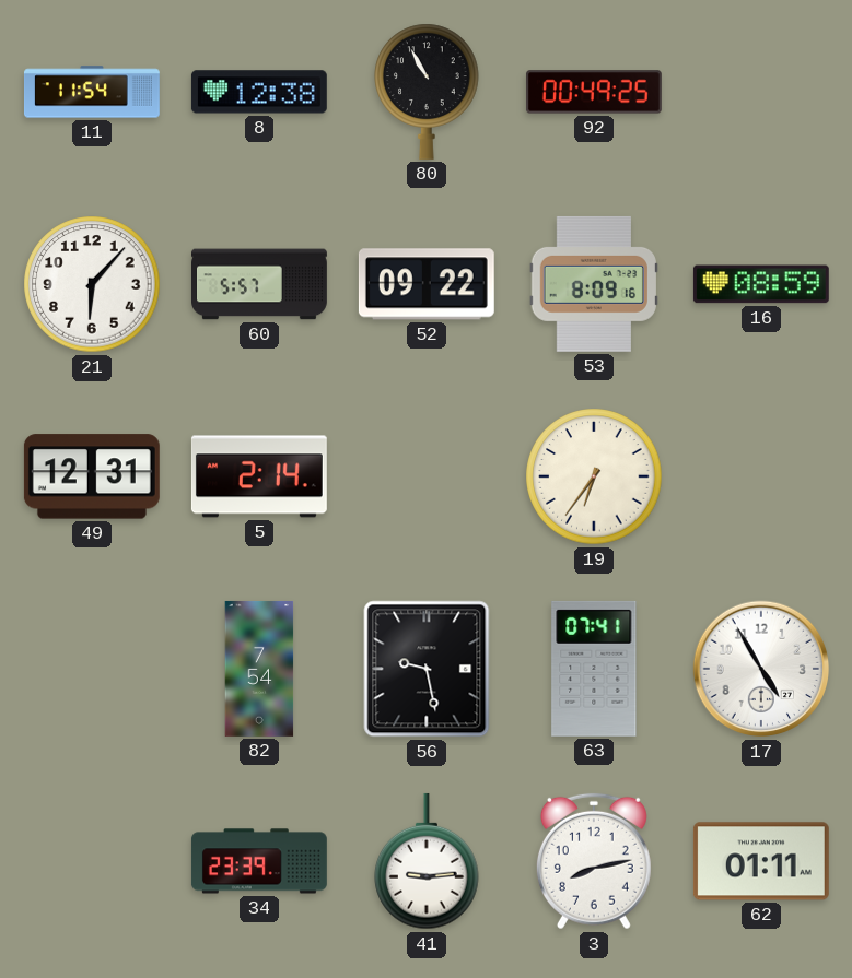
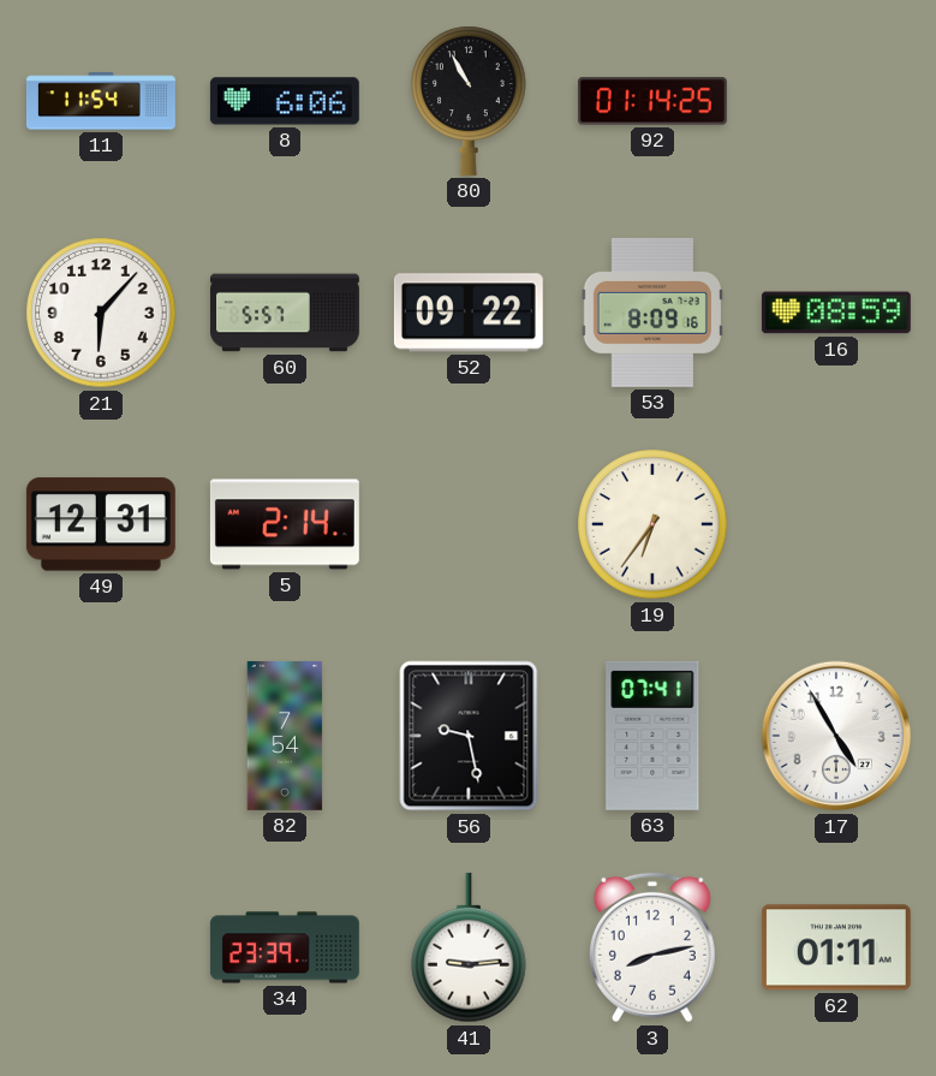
8: 12:38 -> 6:06 (285, 101)
92: 00:49 -> 01:14 (652, 101)
